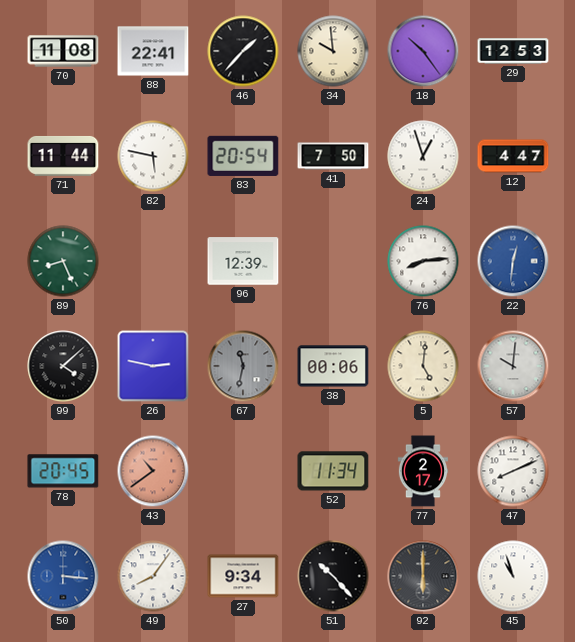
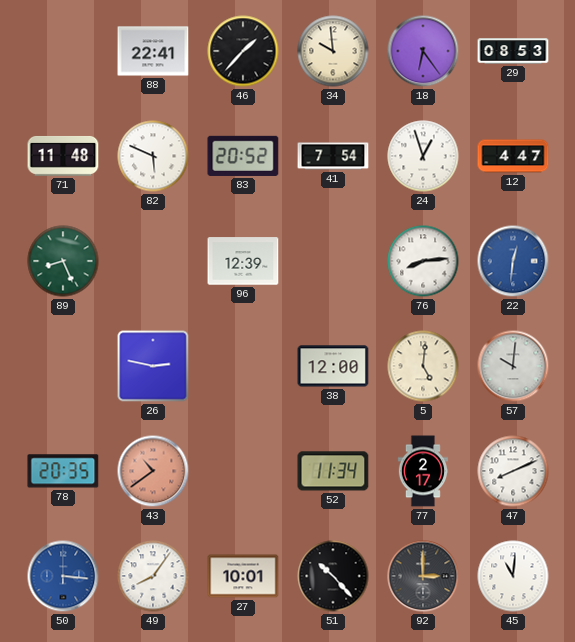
70: 11:08 -> none (63, 51)
18: 10:24 -> 6:24 (423, 51)
29: 12:53 -> 08:53 (513, 51)
71: 11:44 -> 11:48 (63, 156)
82: 5:47 -> 5:49 (153, 156)
83: 20:54 -> 20:52 (243, 156)
41: 7:50 -> 7:54 (333, 156)
99: 4:08 -> none (63, 366)
67: 11:32 -> none (243, 366)
38: 00:06 -> 12:00 (333, 366)
78: 20:45 -> 20:35 (63, 471)
27: 9:34 -> 10:01 (243, 576)
92: 6:00 -> 3:00 (423, 576)
45: 10:57 -> 11:01 (513, 576)
